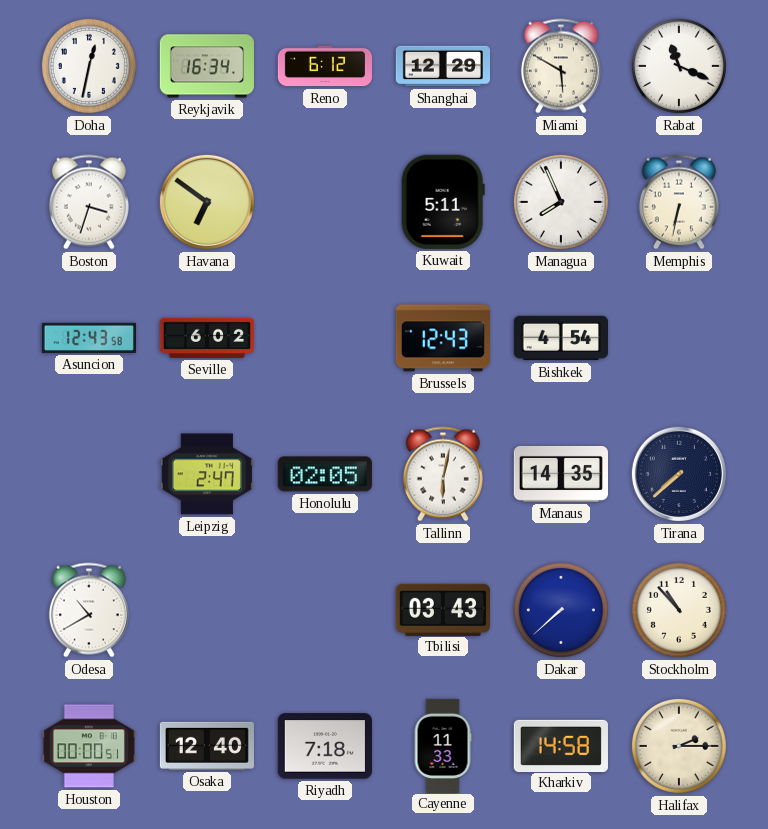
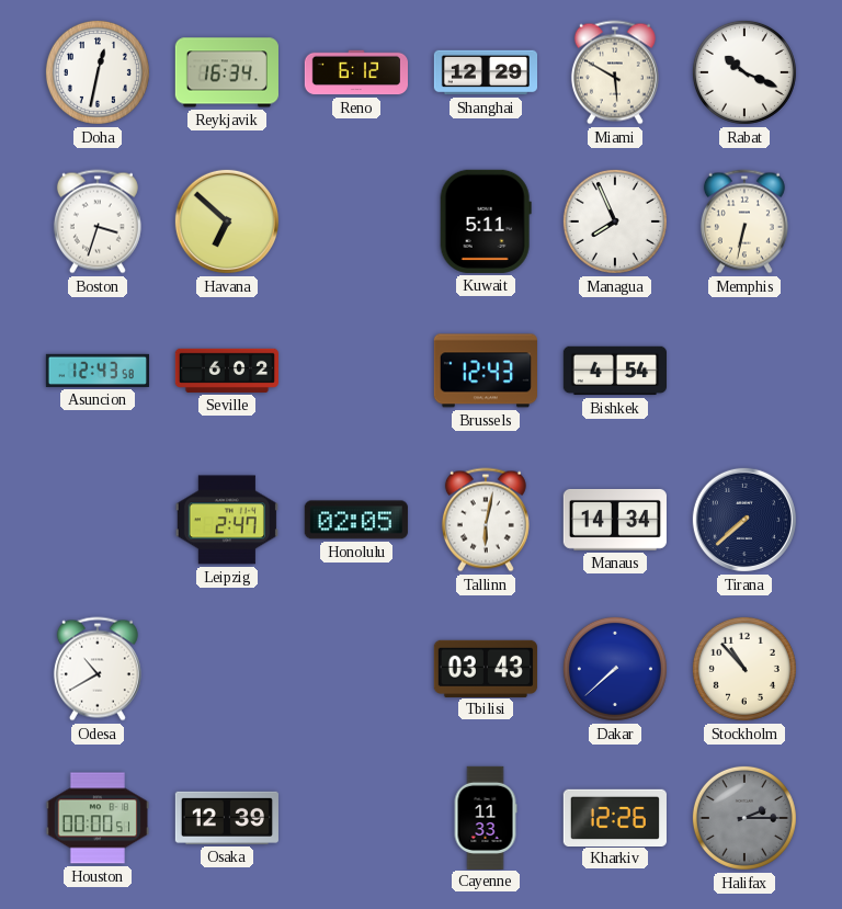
Rabat: 11:19 -> 10:19 (744, 72)
Havana: 6:51 -> 6:52 (227, 221)
Manaus: 14:35 -> 14:34 (615, 520)
Osaka: 12:40 -> 12:39 (227, 818)
Riyadh: 7:18 -> none (325, 746)
Kharkiv: 14:58 -> 12:26 (615, 817)
Halifax dial: cream -> grey (744, 818)
